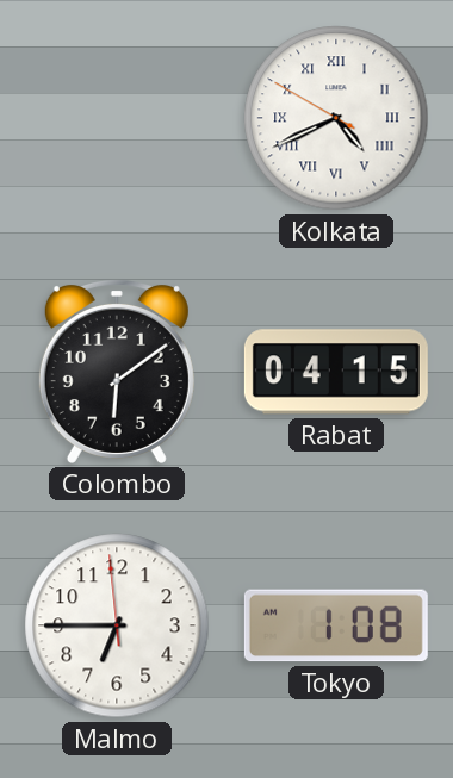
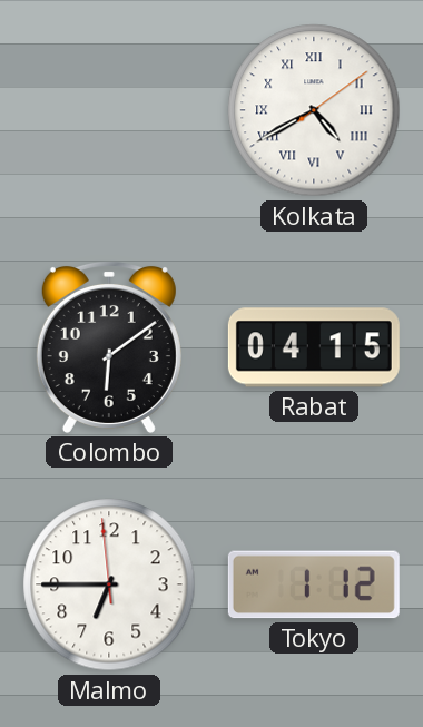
Kolkata: 4:40:50 -> 4:40:09 (314, 110)
Tokyo: 1:08 -> 1:12 (314, 584)
